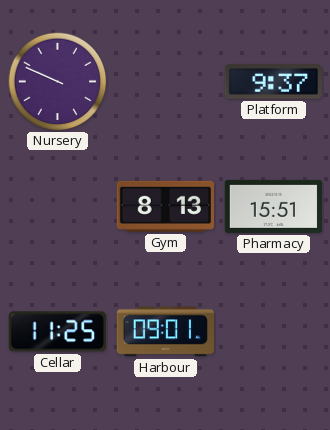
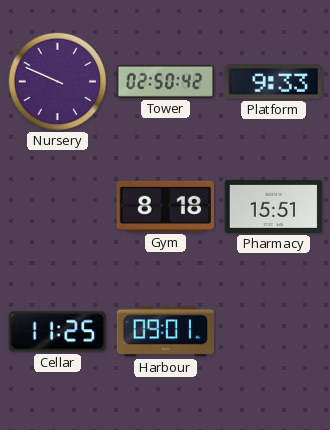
Tower: none -> 02:50 (166, 81)
Platform: 9:37 -> 9:33 (273, 82)
Gym: 8:13 -> 8:18 (165, 206)
